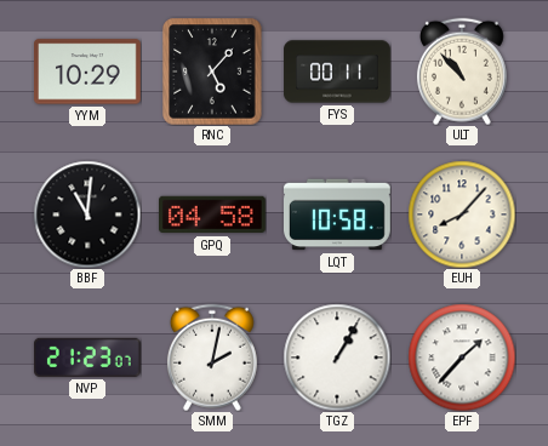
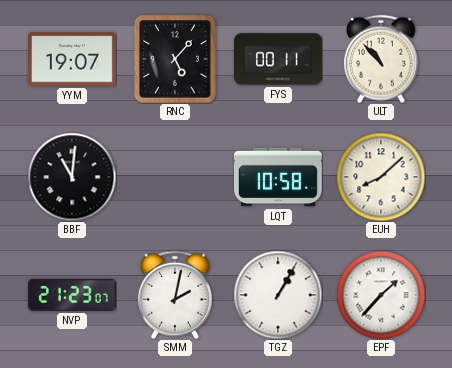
YYM: 10:29 -> 19:07 (73, 59)
GPQ: 04:58 -> none (213, 215)
EUH: 8:07 -> 8:08 (381, 177)
